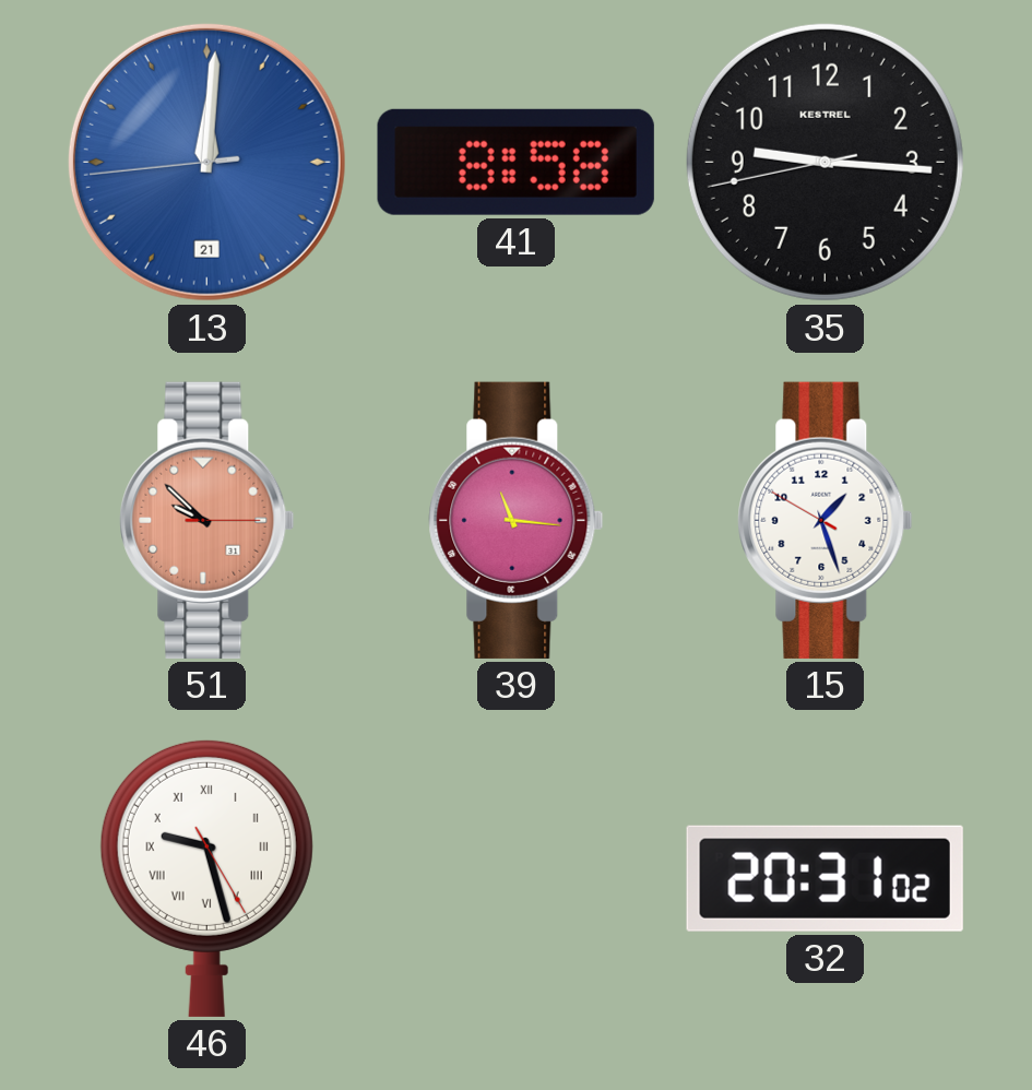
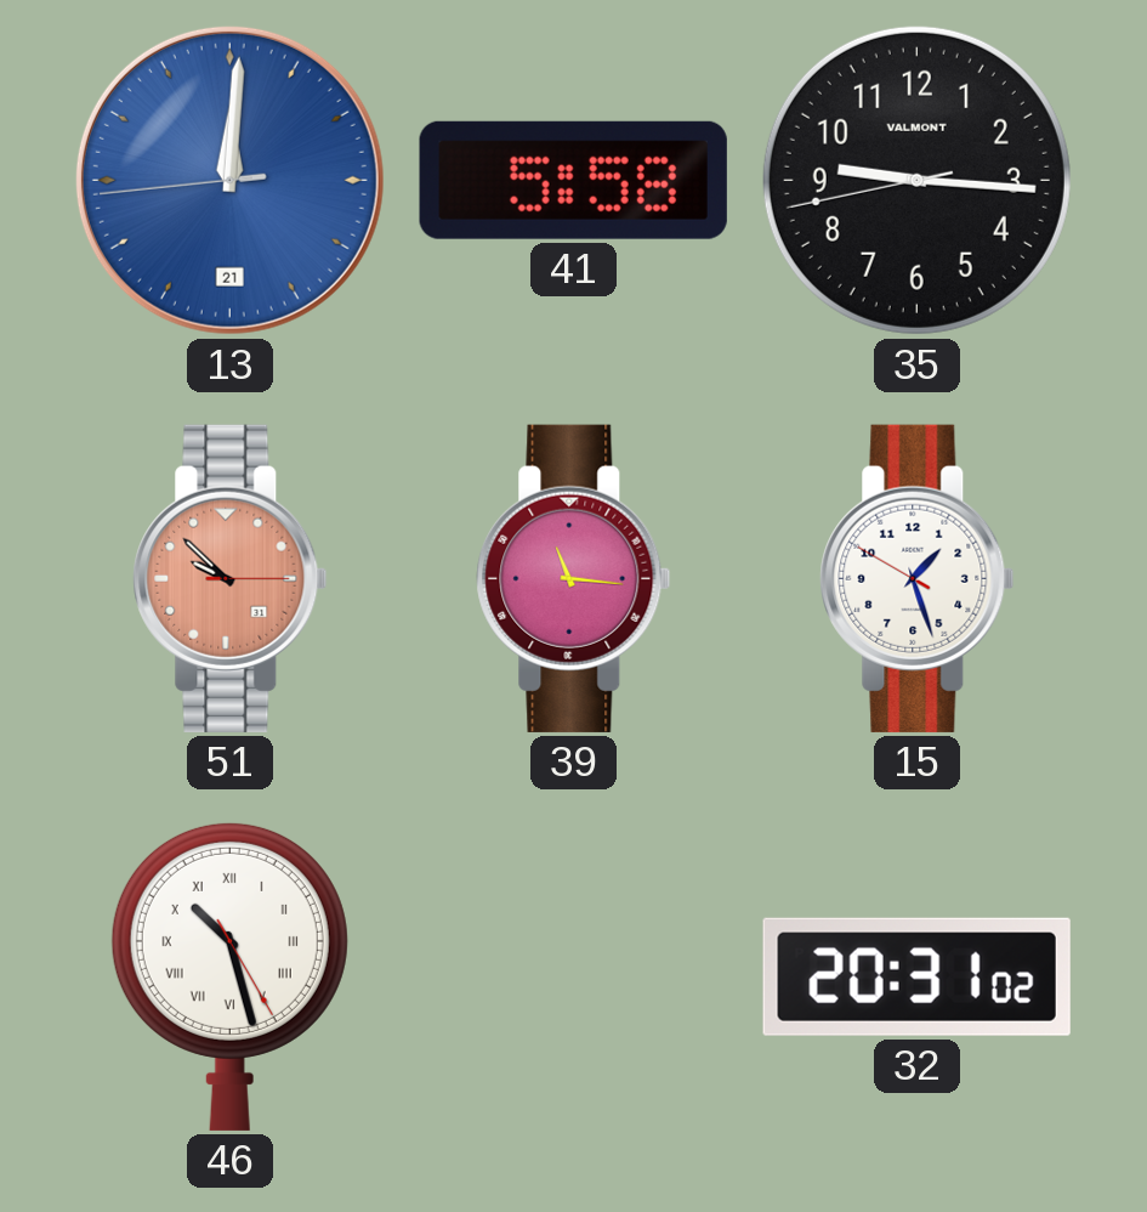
41: 8:58 -> 5:58 (573, 180)
35 brand: KESTREL -> VALMONT (916, 180)
46: 9:27 -> 10:27 (229, 976)
